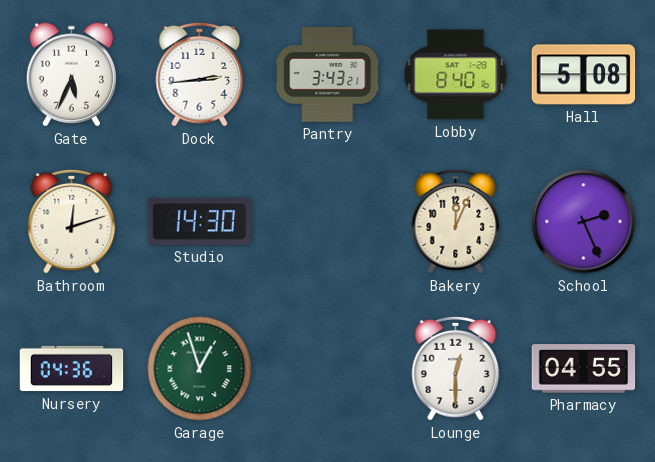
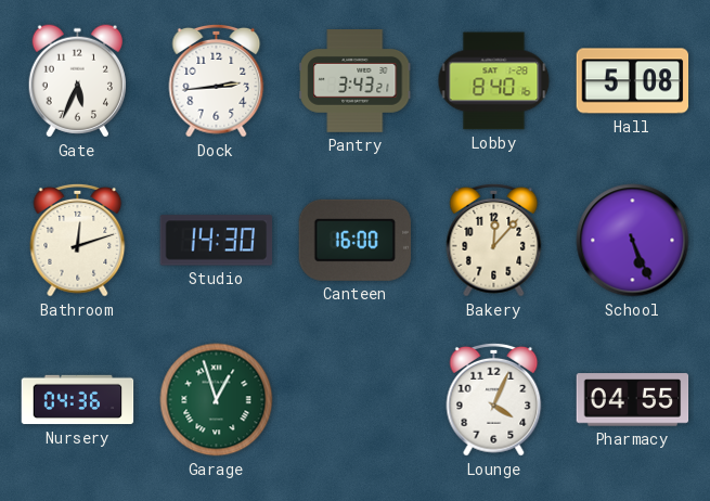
Canteen: none -> 16:00 (356, 240)
Bakery: 12:04 -> 12:07 (494, 240)
School: 2:26 -> 5:26 (633, 241)
Lounge: 12:30 -> 4:04 (494, 399)
